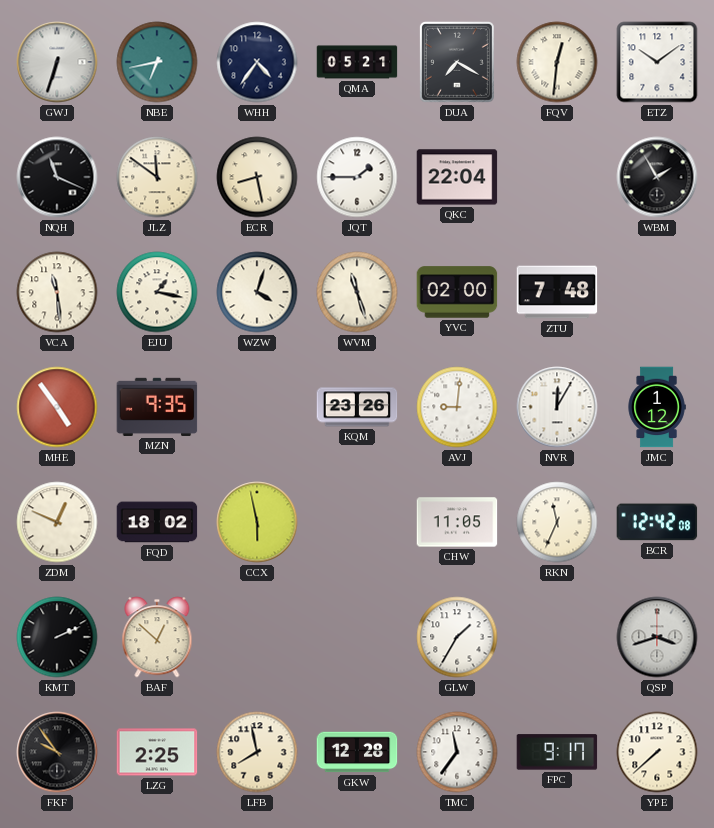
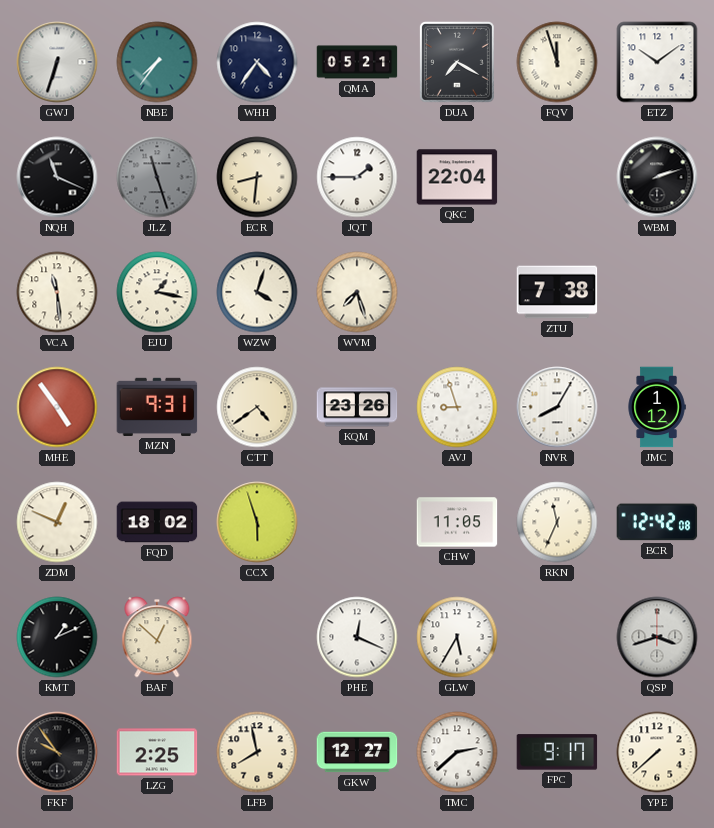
NBE: 6:43 -> 7:36 (157, 62)
FQV: 12:31 -> 11:57 (557, 62)
JLZ: 11:51 -> 11:27 (157, 177)
JLZ dial: cream -> grey (157, 177)
ECR: 8:28 -> 8:31 (257, 177)
WBM: 1:55 -> 2:12 (657, 177)
WVM: 11:27 -> 7:27 (357, 292)
YVC: 02:00 -> none (457, 292)
ZTU: 7:48 -> 7:38 (557, 292)
MZN: 9:35 -> 9:31 (157, 407)
CTT: none -> 4:39 (257, 407)
AVJ: 9:01 -> 8:57 (457, 407)
NVR: 12:05 -> 8:05 (557, 407)
CCX: 5:58 -> 5:57 (257, 522)
KMT: 2:11 -> 1:11 (57, 637)
PHE: none -> 12:19 (357, 637)
GLW: 1:35 -> 5:35 (457, 637)
GKW: 12:28 -> 12:27 (357, 752)
TMC: 11:36 -> 2:38 (457, 752)
